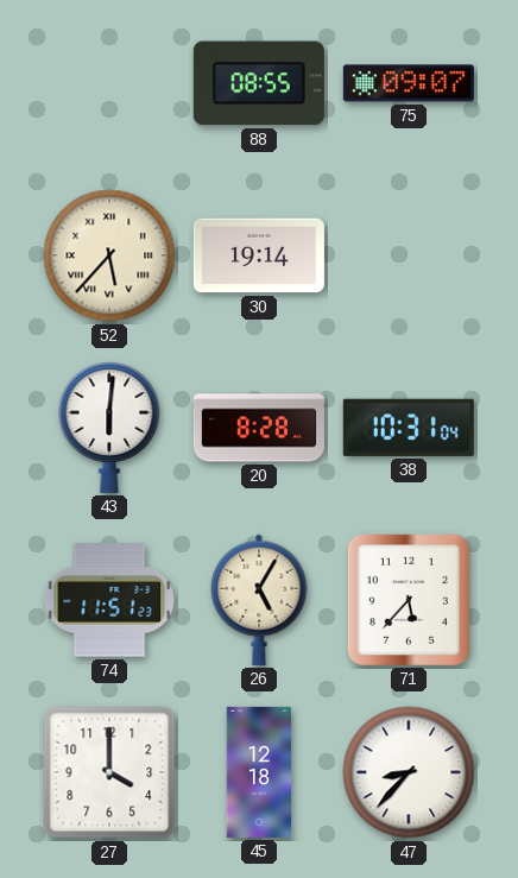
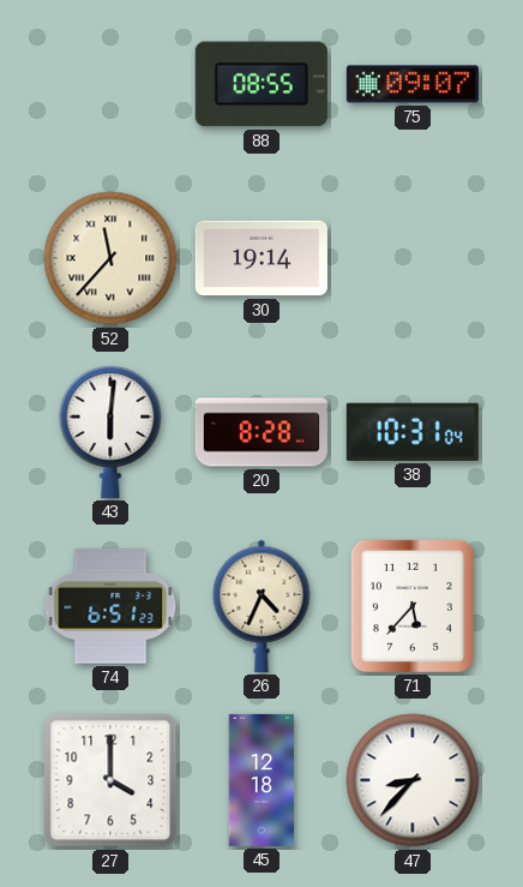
52: 5:37 -> 11:37 (110, 258)
74: 11:51 -> 6:51 (110, 606)
26: 5:05 -> 4:34 (261, 606)
